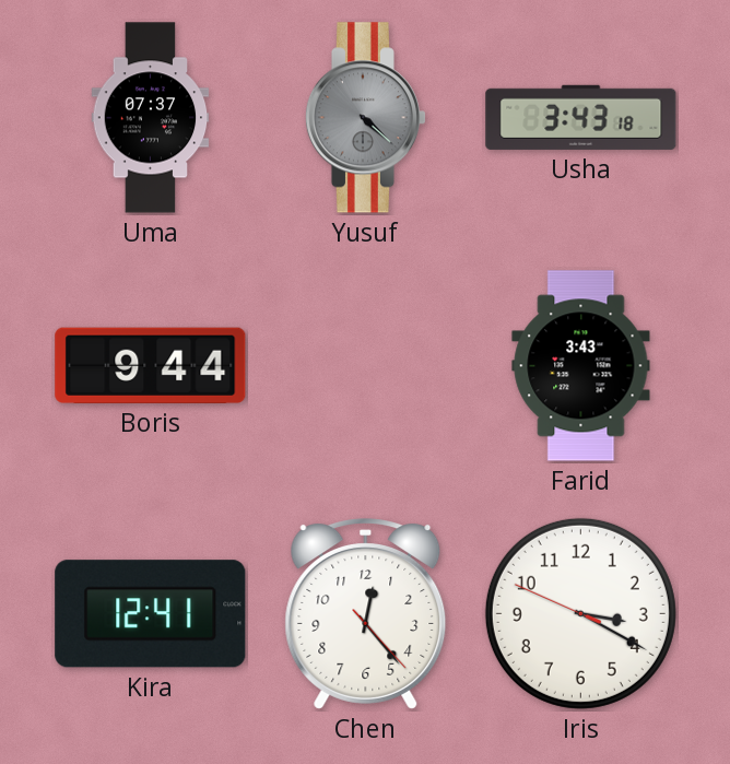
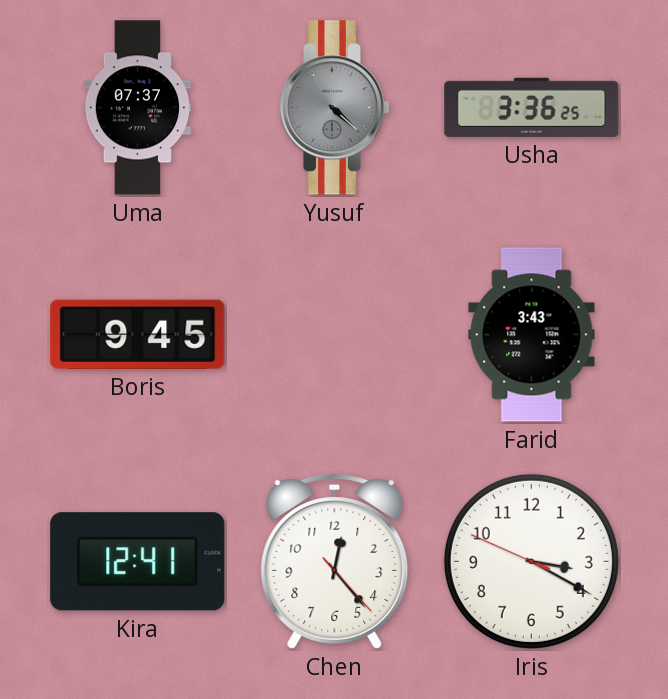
Usha: 3:43 -> 3:36 (532, 107)
Boris: 9:44 -> 9:45 (138, 334)
